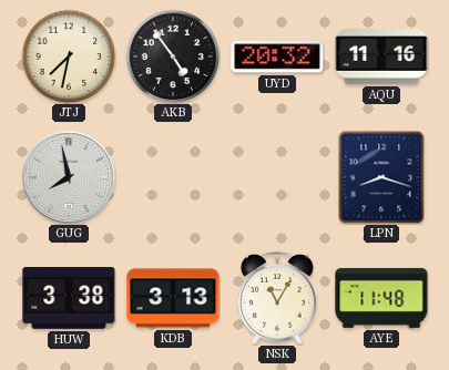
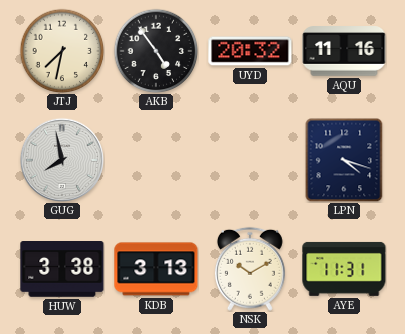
LPN: 8:18 -> 4:18 (344, 160)
NSK: 11:05 -> 10:10 (250, 269)
AYE: 11:48 -> 11:31 (344, 269)
